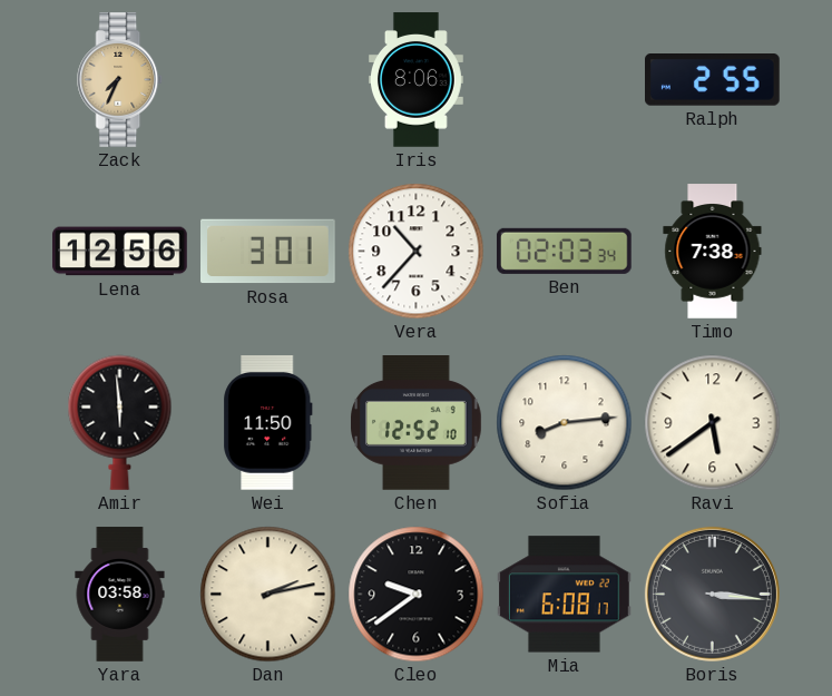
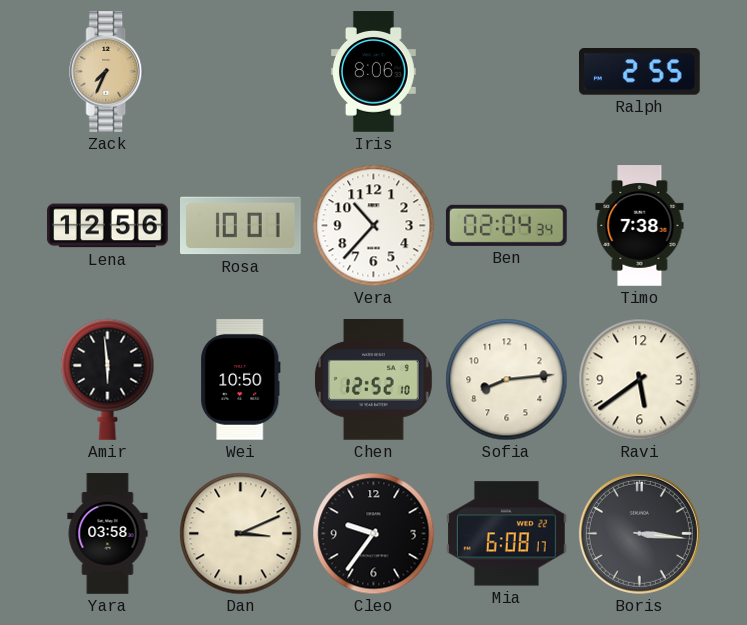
Rosa: 3:01 -> 10:01 (241, 226)
Ben: 02:03 -> 02:04 (506, 225)
Wei: 11:50 -> 10:50 (241, 380)
Dan: 2:13 -> 3:11 (241, 534)
Cleo: 9:39 -> 9:36 (374, 534)
